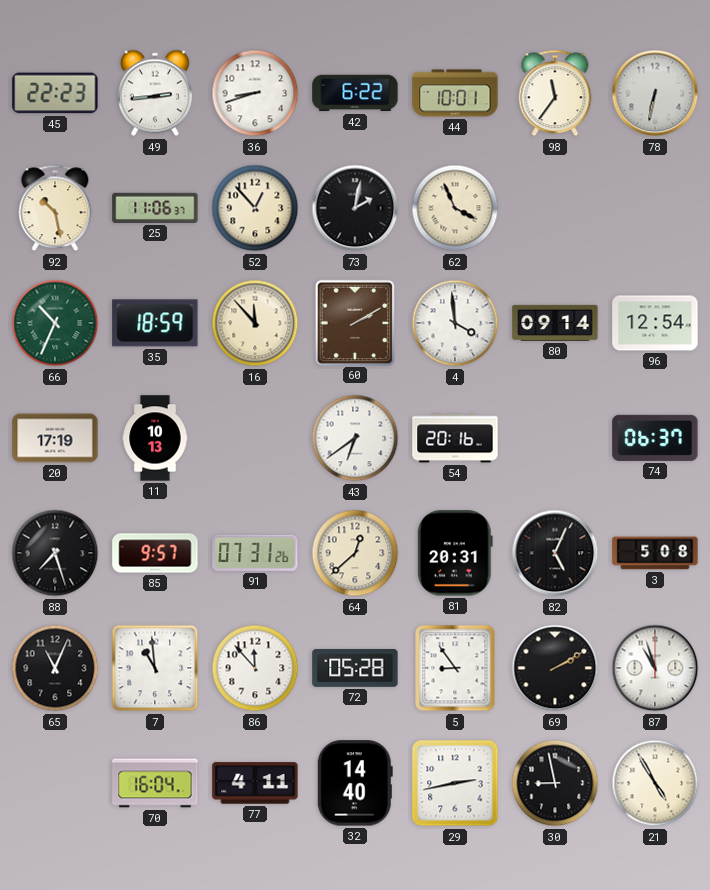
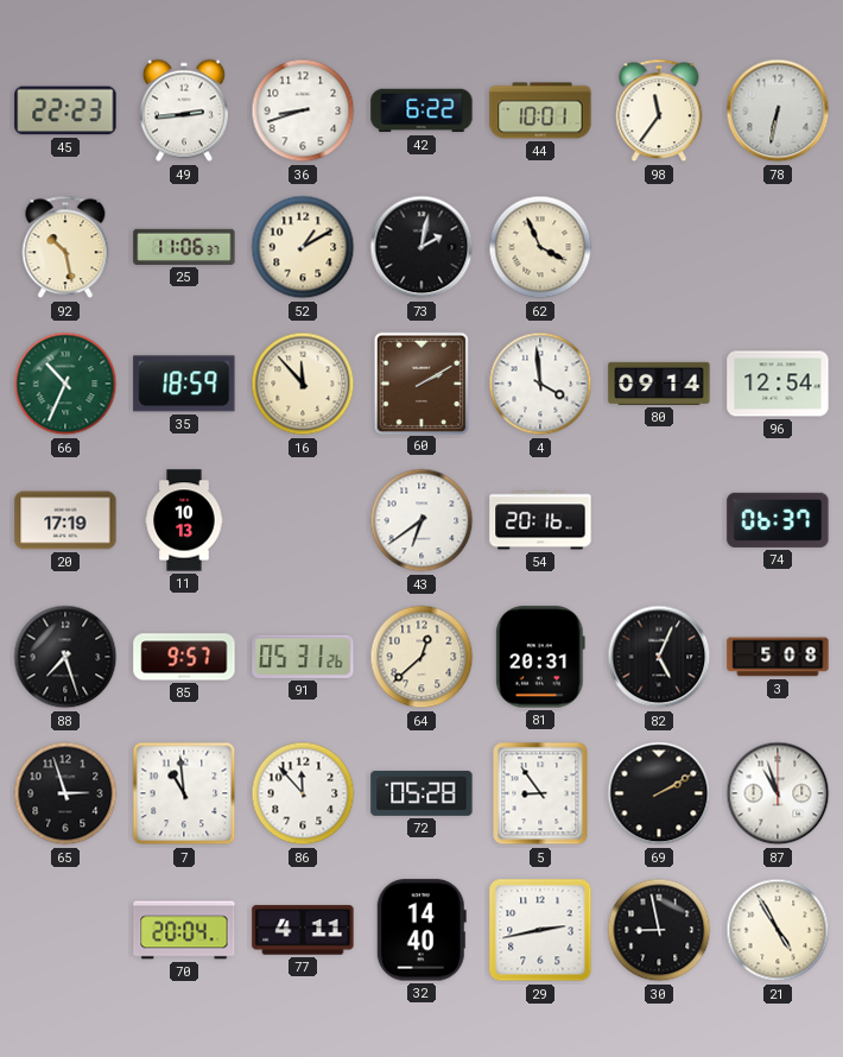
52: 12:53 -> 1:10 (303, 247)
91: 07:31 -> 05:31 (303, 657)
65: 11:04 -> 2:57 (65, 793)
70: 16:04 -> 20:04 (184, 930)
